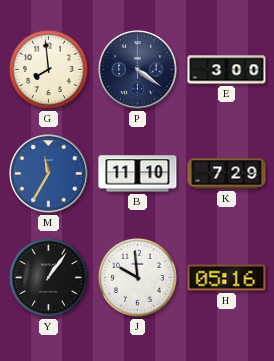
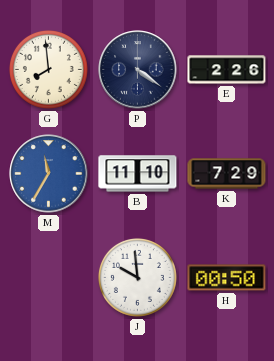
E: 3:00 -> 2:26 (227, 70)
Y: 1:06 -> none (48, 277)
H: 05:16 -> 00:50 (227, 278)
